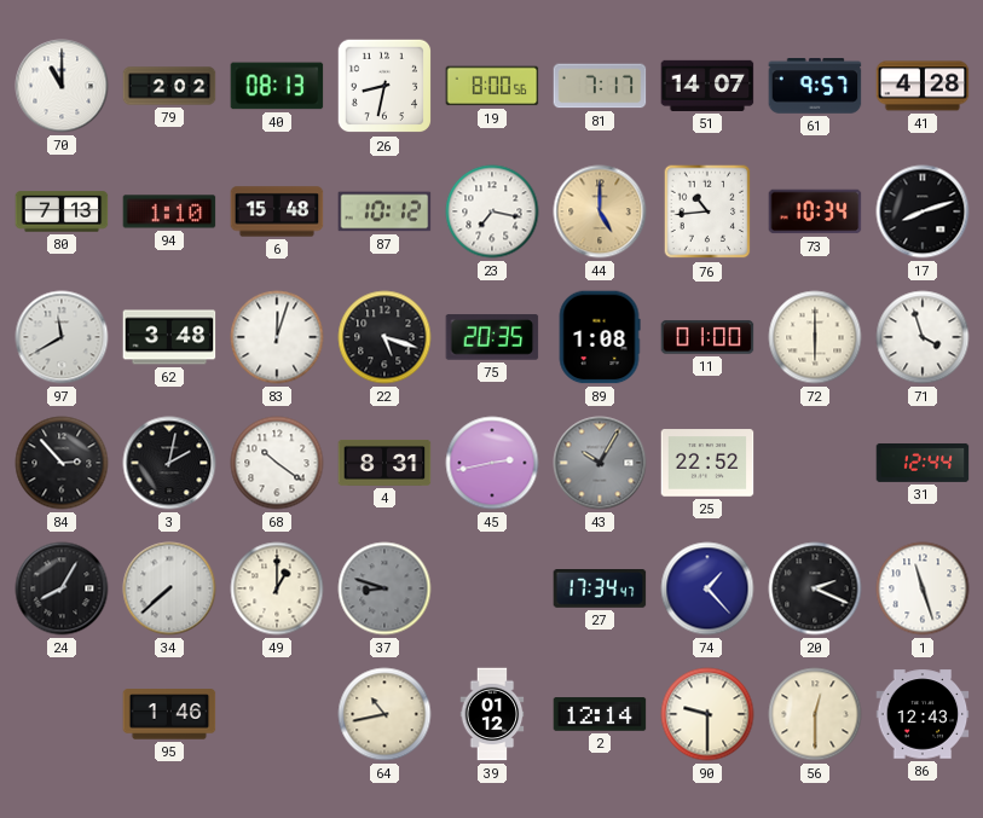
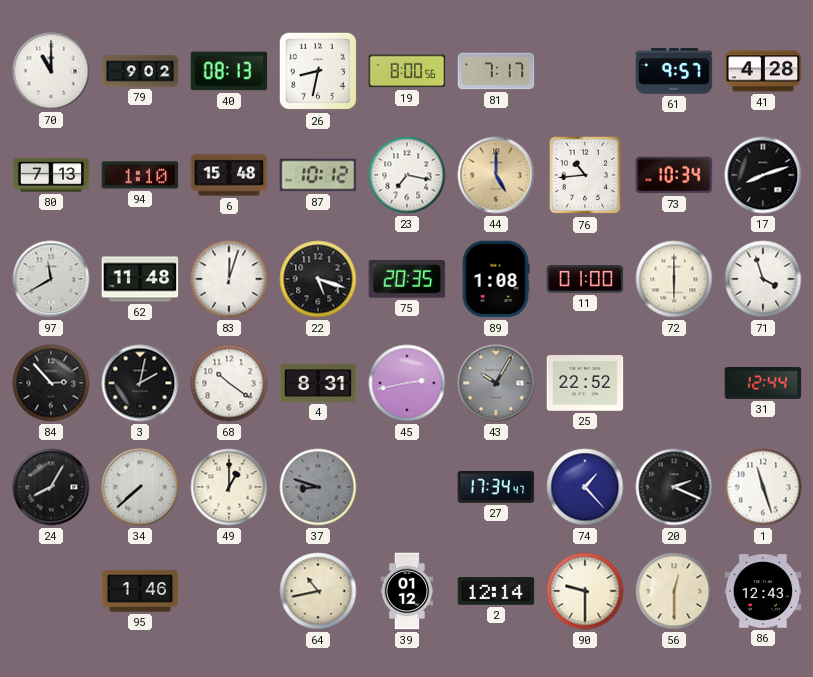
79: 2:02 -> 9:02 (140, 71)
51: 14:07 -> none (707, 86)
62: 3:48 -> 11:48 (140, 279)
